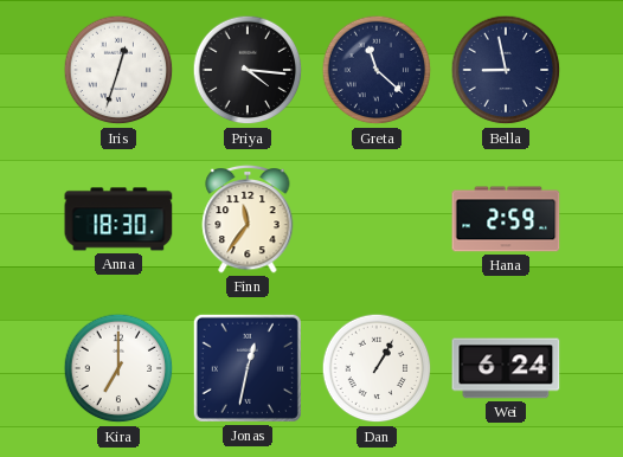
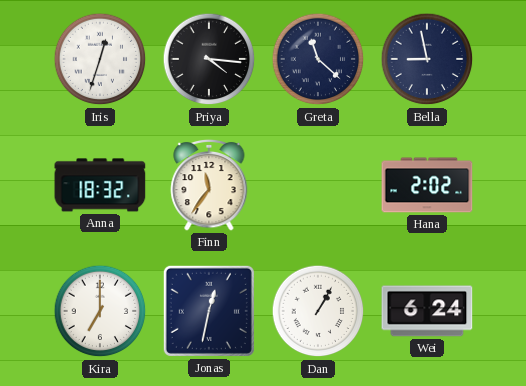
Anna: 18:30 -> 18:32 (100, 185)
Hana: 2:59 -> 2:02 (427, 185)
